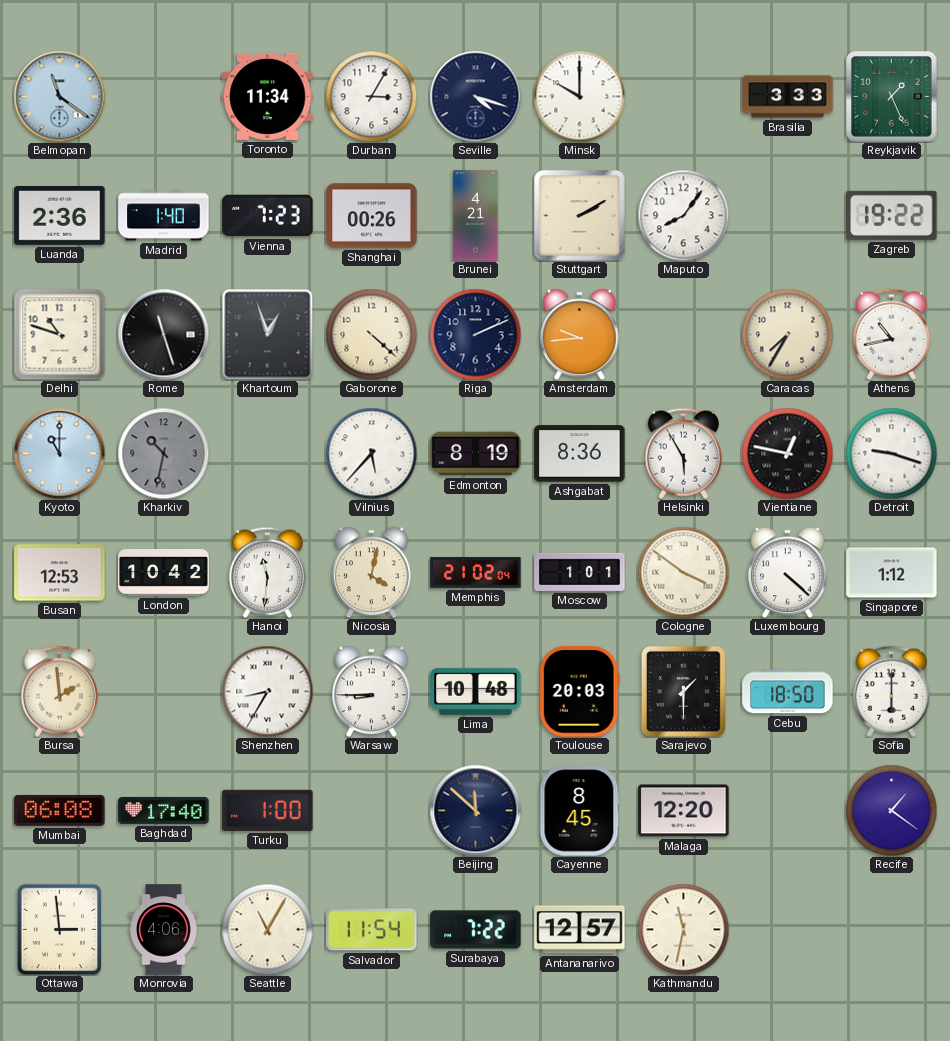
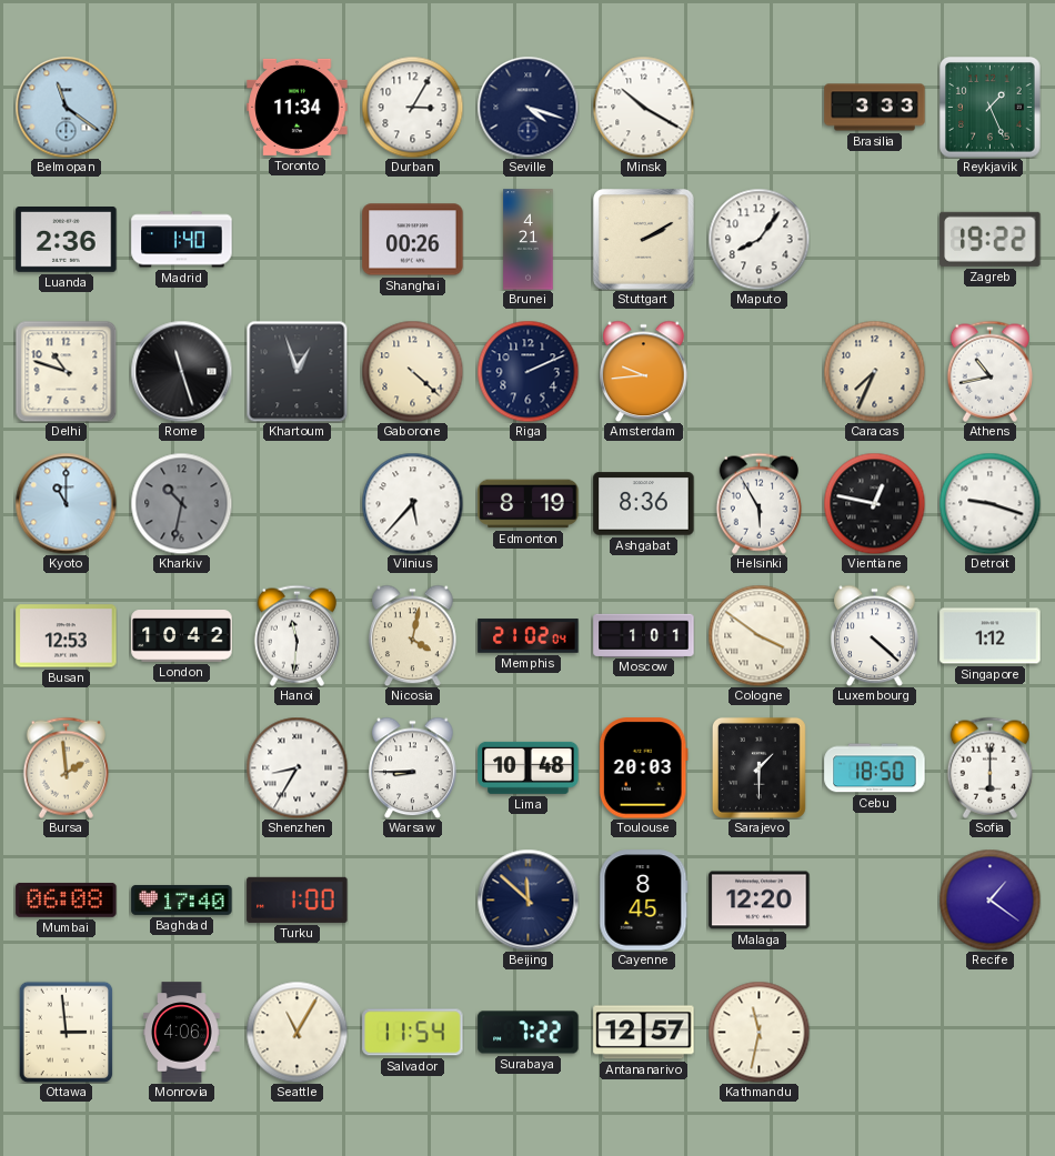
Minsk: 10:00 -> 10:20 (643, 107)
Vienna: 7:23 -> none (268, 216)
Caracas: 7:35 -> 7:34 (874, 371)
